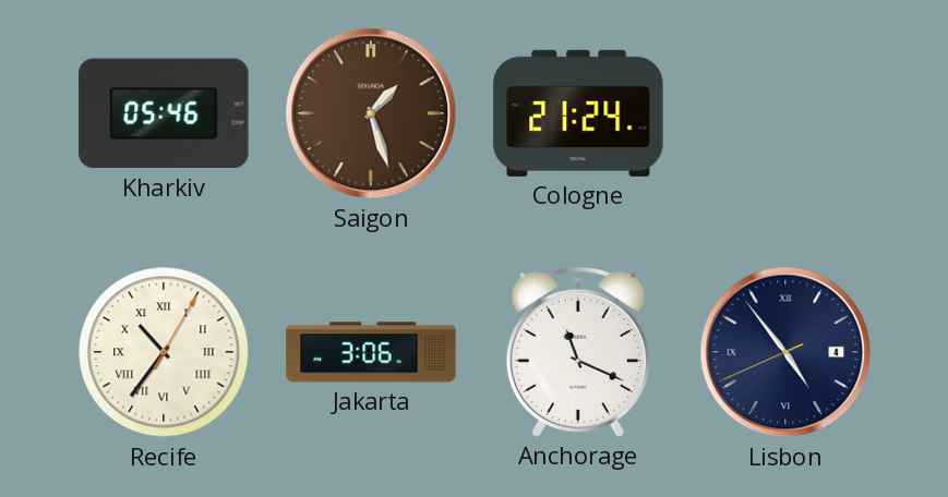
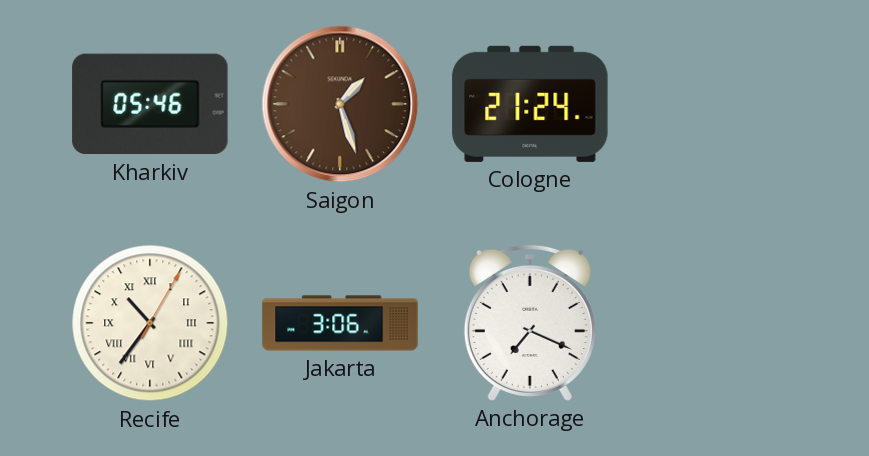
Anchorage: 11:19 -> 7:19 (530, 323)
Lisbon: 4:53 -> none (785, 352)
